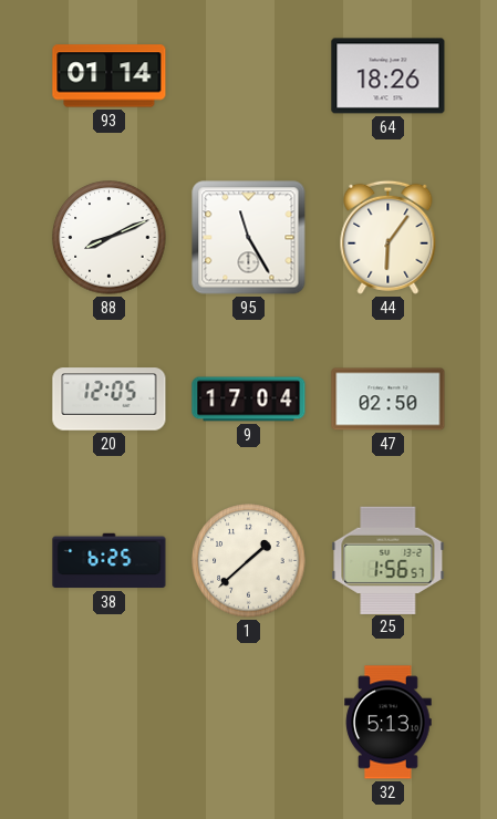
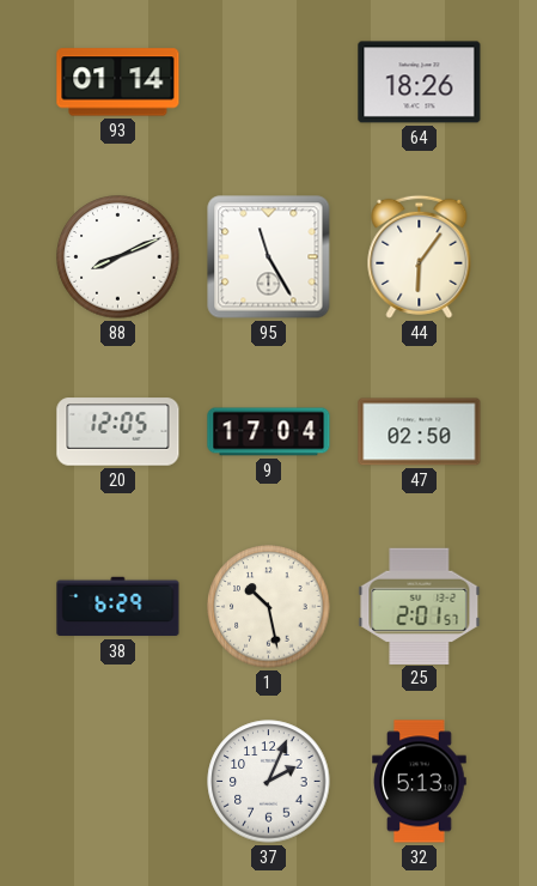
38: 6:25 -> 6:29 (118, 607)
1: 1:38 -> 10:28 (269, 607)
25: 1:56 -> 2:01 (420, 606)
37: none -> 2:04 (269, 782)
